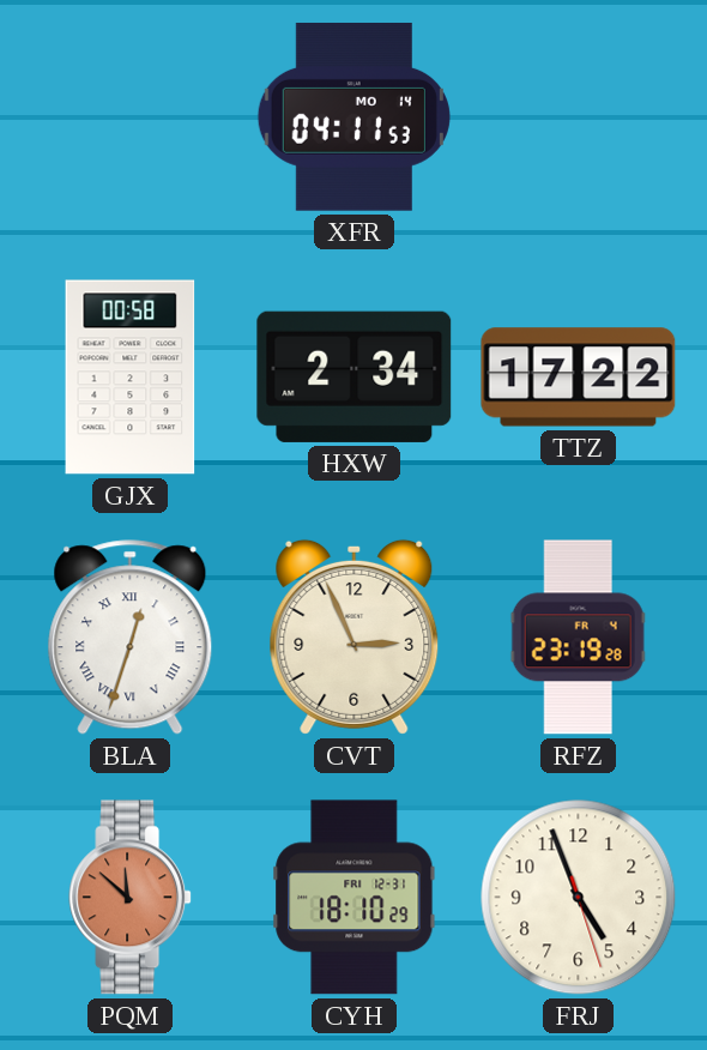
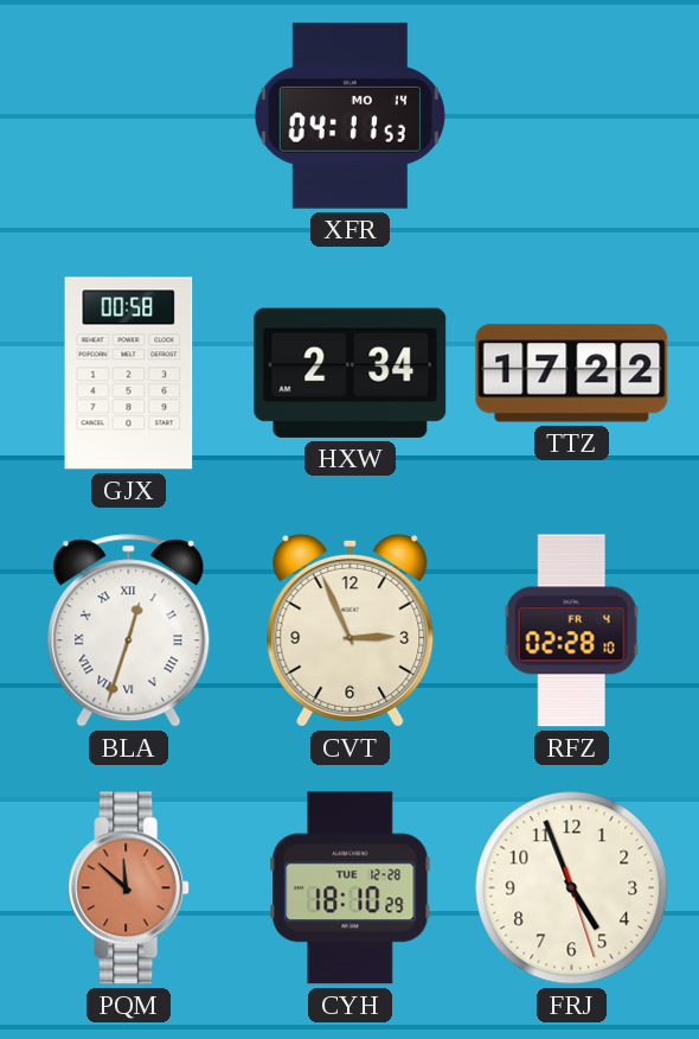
RFZ: 23:19 -> 02:28 (571, 631)
CYH date: FRI 12-31 -> TUE 12-28 (351, 888)
